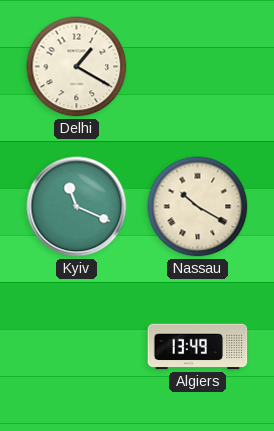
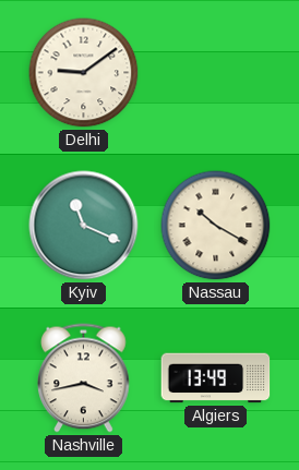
Delhi: 1:20 -> 9:09 (84, 73)
Nashville: none -> 3:43 (84, 378)
